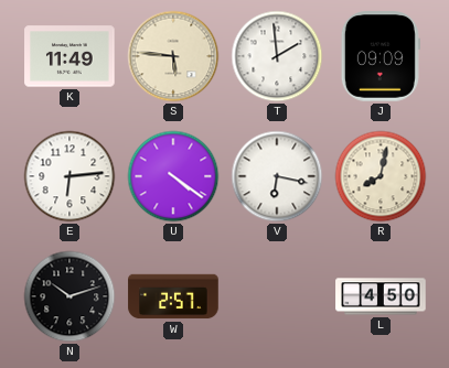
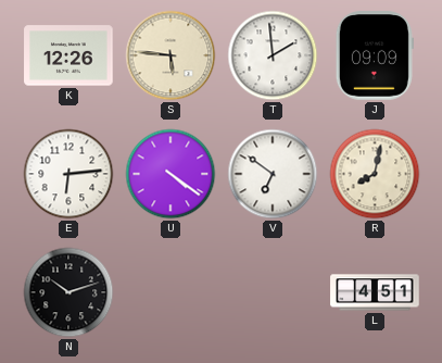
K: 11:49 -> 12:26 (68, 55)
V: 6:17 -> 6:51 (273, 174)
W: 2:57 -> none (173, 296)
L: 4:50 -> 4:51 (375, 292)
